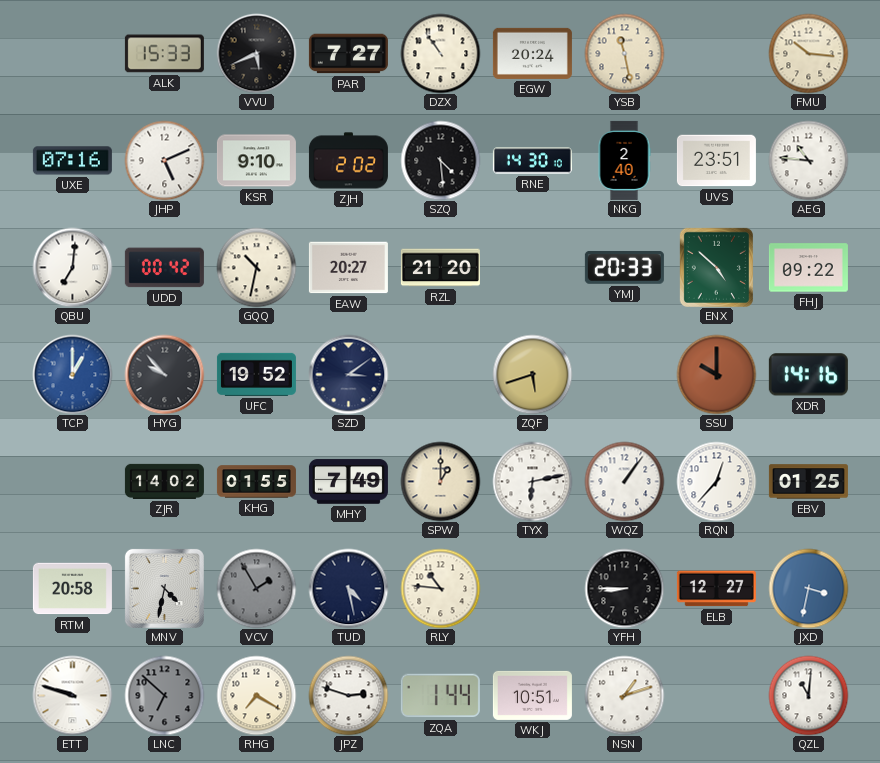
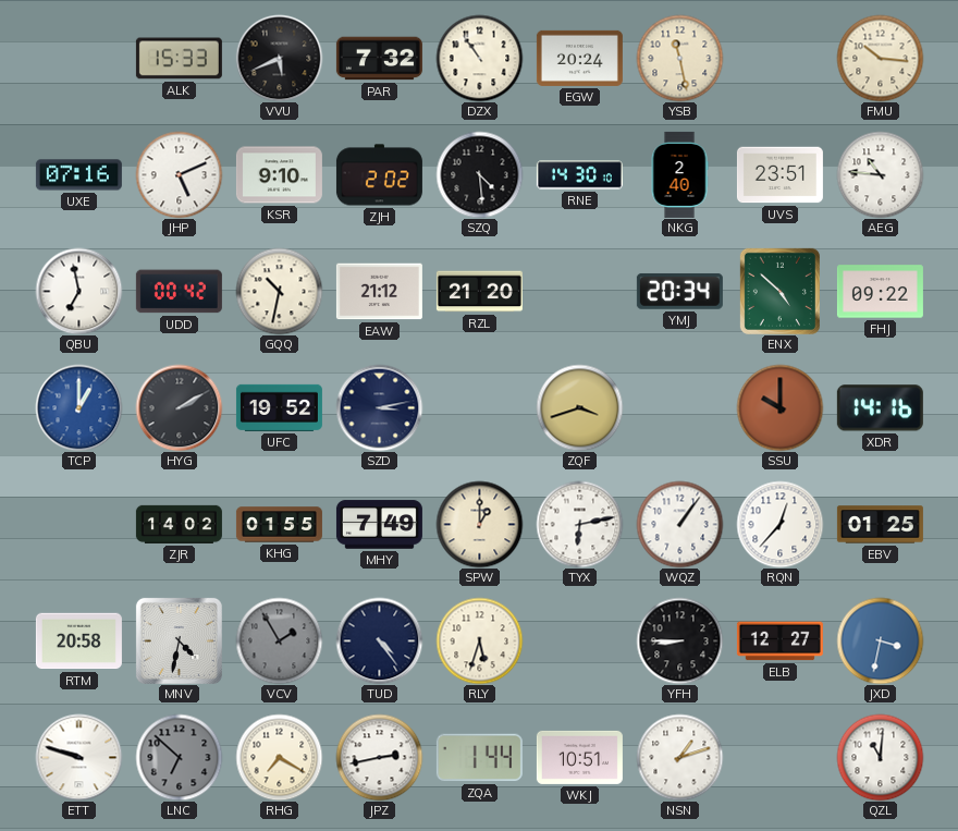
PAR: 7:27 -> 7:32 (379, 59)
QBU: 7:01 -> 6:58 (78, 291)
EAW: 20:27 -> 21:12 (379, 292)
YMJ: 20:33 -> 20:34 (679, 291)
HYG: 9:53 -> 2:10 (179, 407)
SZD: 3:09 -> 3:13 (379, 407)
ZQF: 5:42 -> 3:42 (579, 407)
TUD: 4:28 -> 4:24 (379, 640)
RLY: 10:46 -> 5:33 (479, 640)
JPZ: 2:48 -> 2:43 (379, 757)
